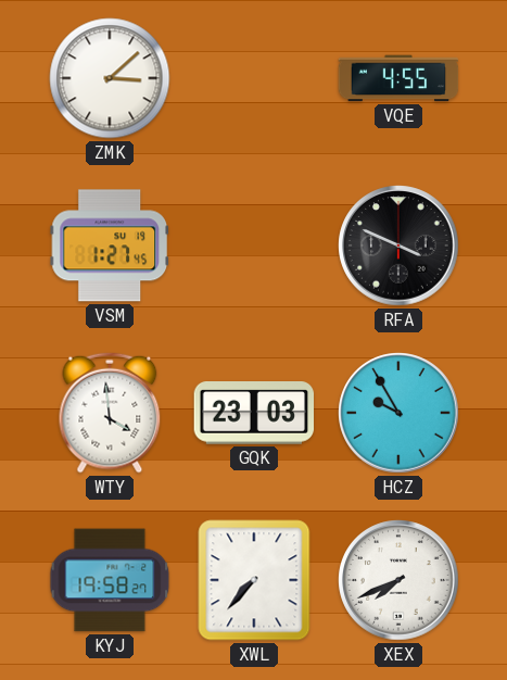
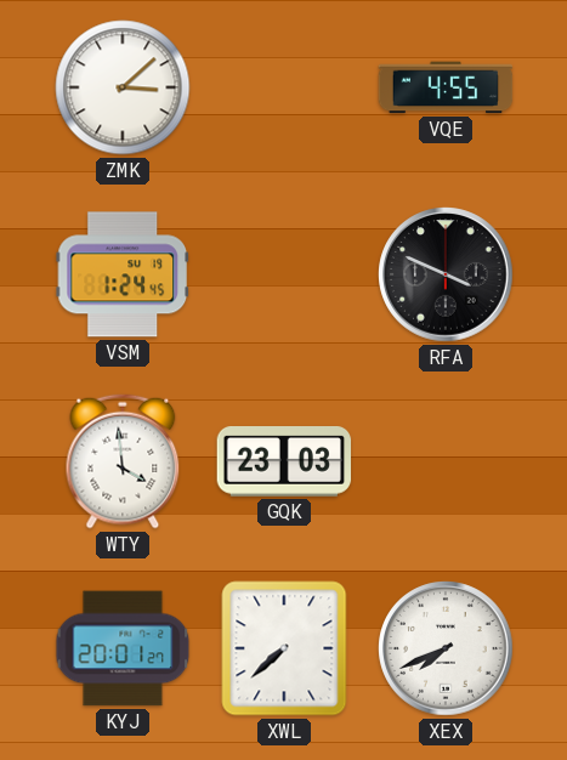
VSM: 1:27 -> 1:24 (121, 274)
HCZ: 9:55 -> none (398, 413)
KYJ: 19:58 -> 20:01 (123, 648)
XWL: 7:37 -> 7:38 (284, 648)
